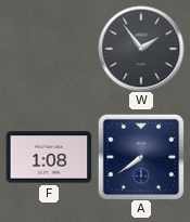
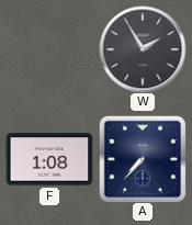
W: 1:54 -> 1:55 (143, 49)
A: 7:39 -> 7:37 (143, 159)
